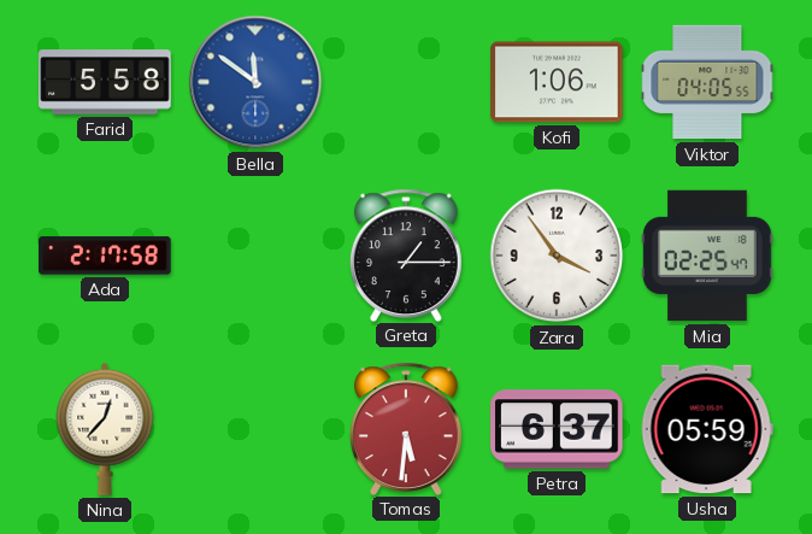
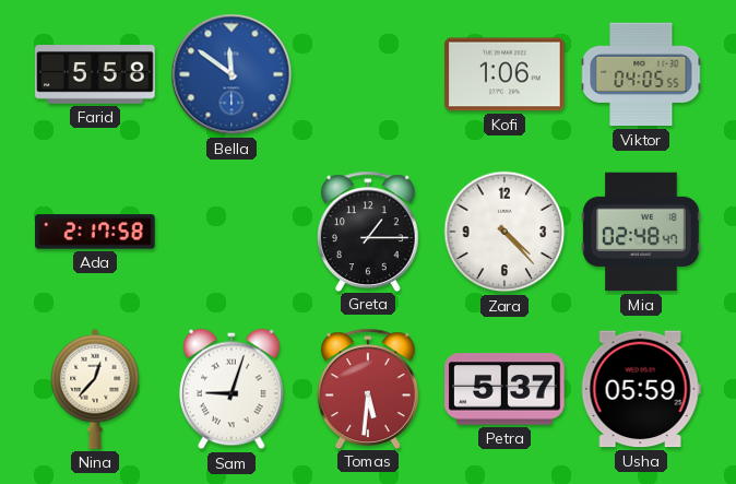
Zara: 3:54 -> 4:23 (504, 232)
Mia: 02:25 -> 02:48 (641, 232)
Sam: none -> 9:03 (233, 389)
Petra: 6:37 -> 5:37 (504, 389)
